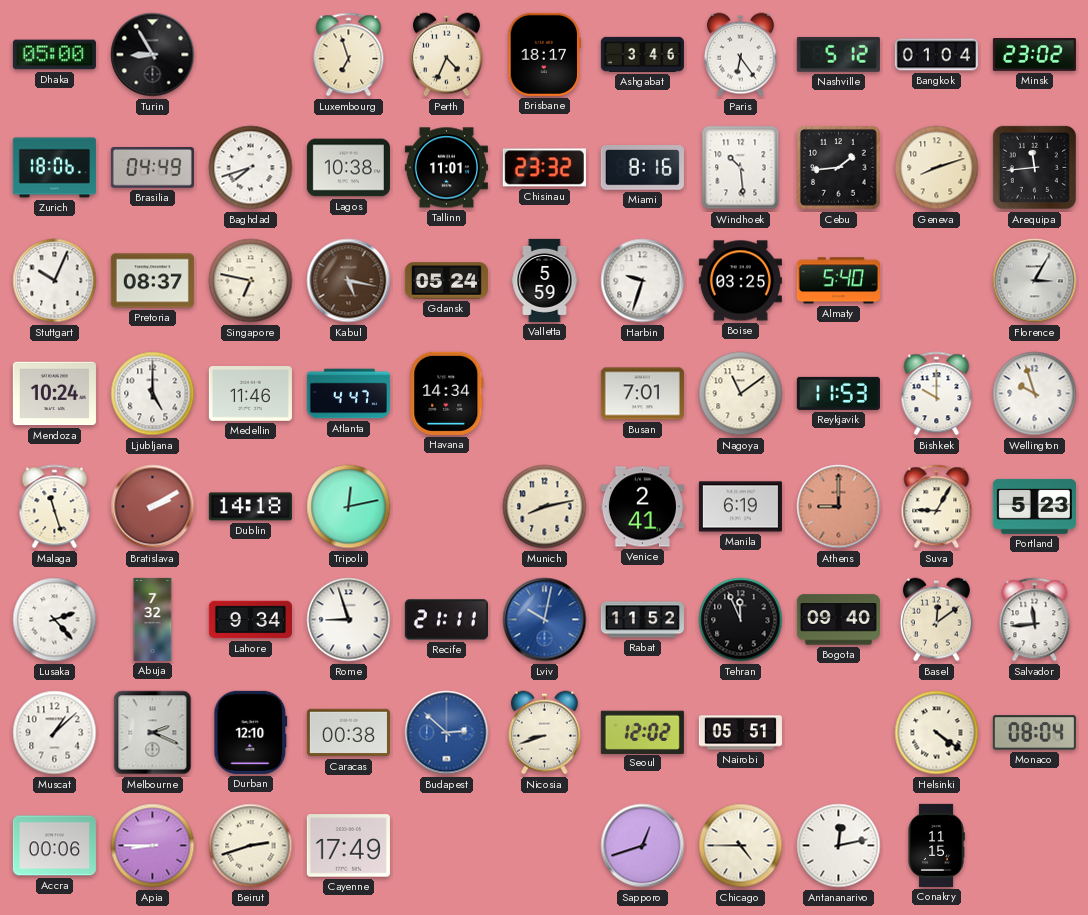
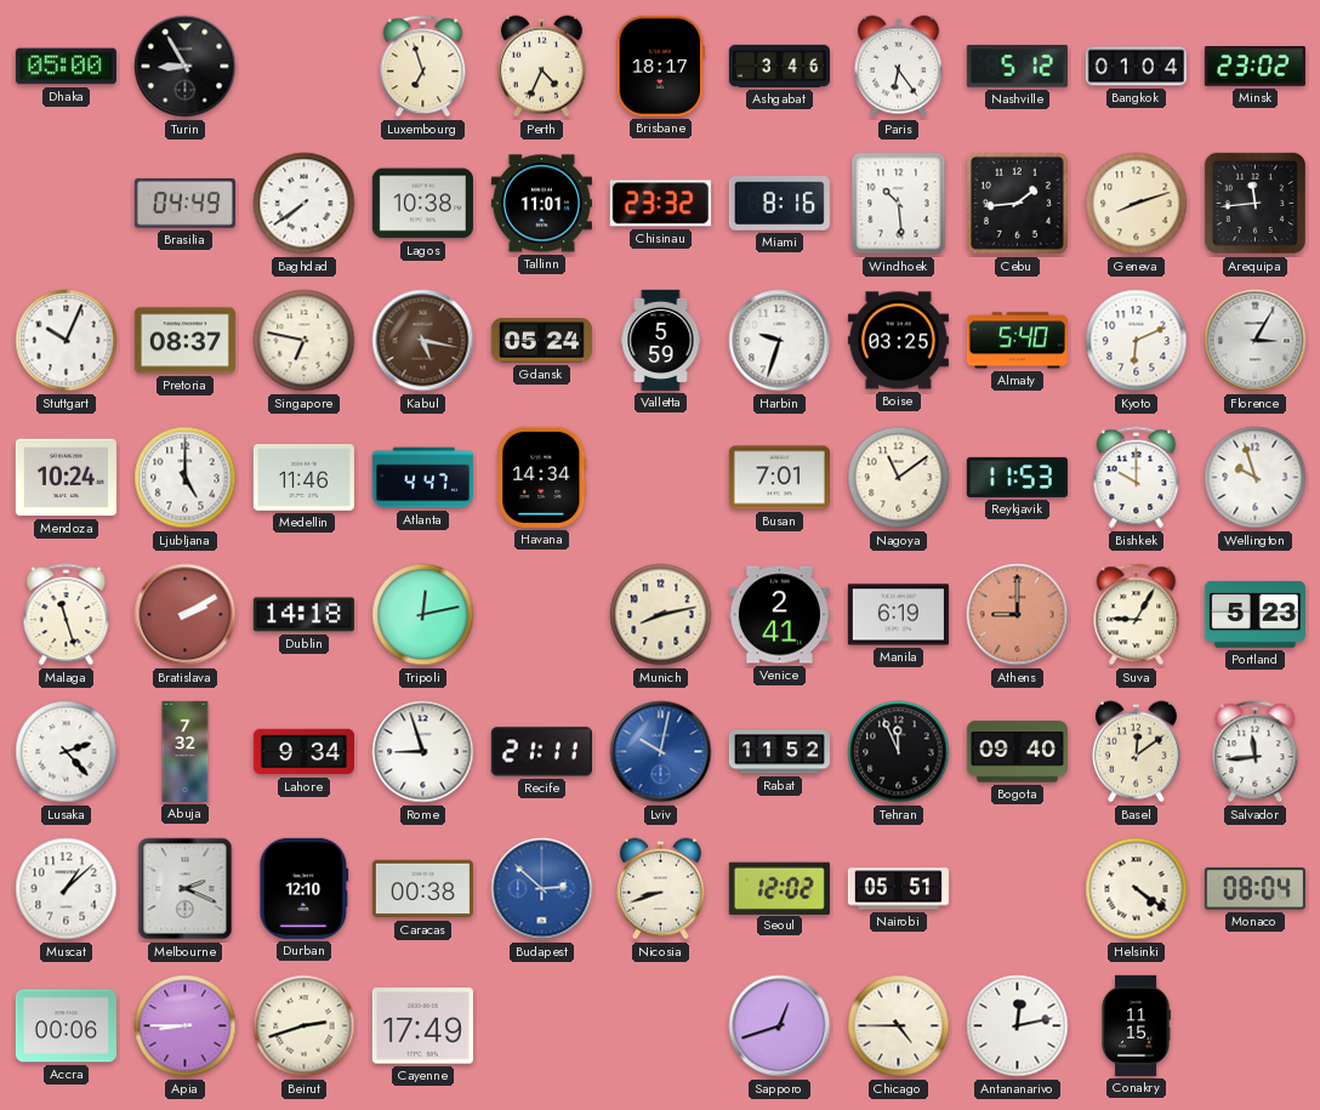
Zurich: 18:06 -> none (54, 168)
Baghdad: 7:42 -> 7:39 (305, 204)
Kyoto: none -> 6:11 (1137, 341)
